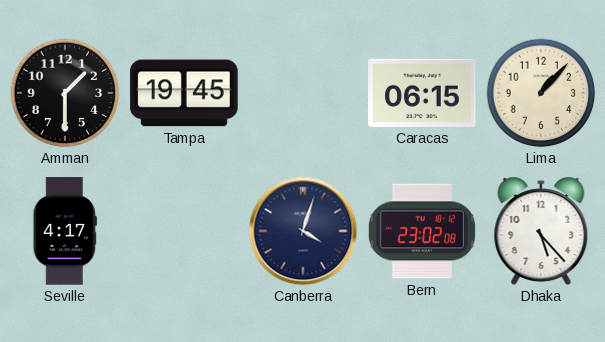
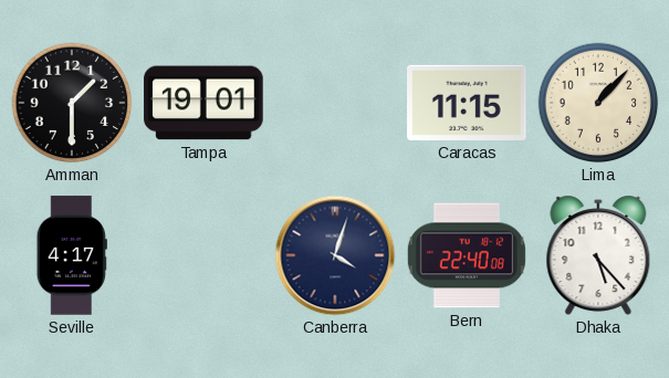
Tampa: 19:45 -> 19:01 (203, 103)
Caracas: 06:15 -> 11:15 (467, 103)
Bern: 23:02 -> 22:40 (467, 255)
